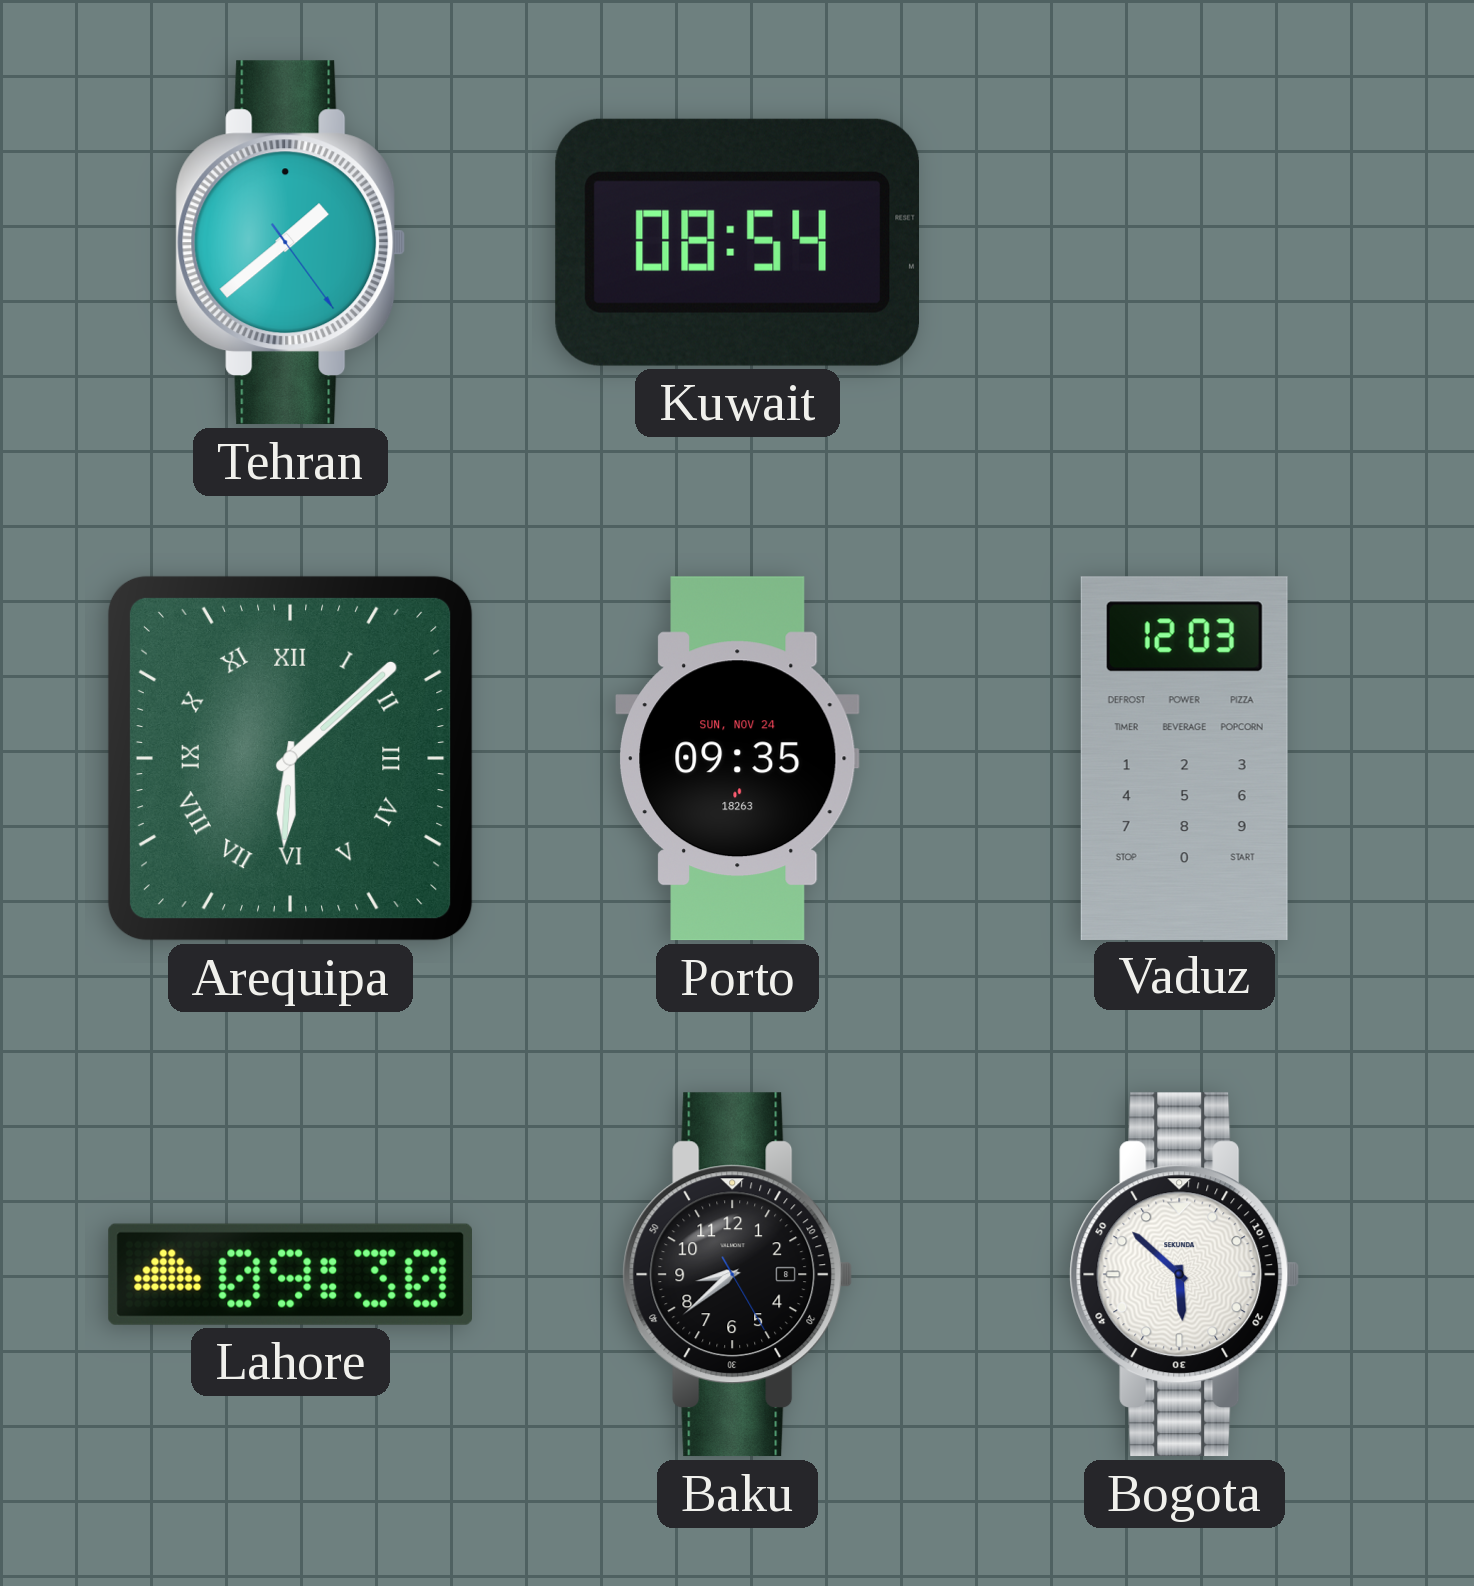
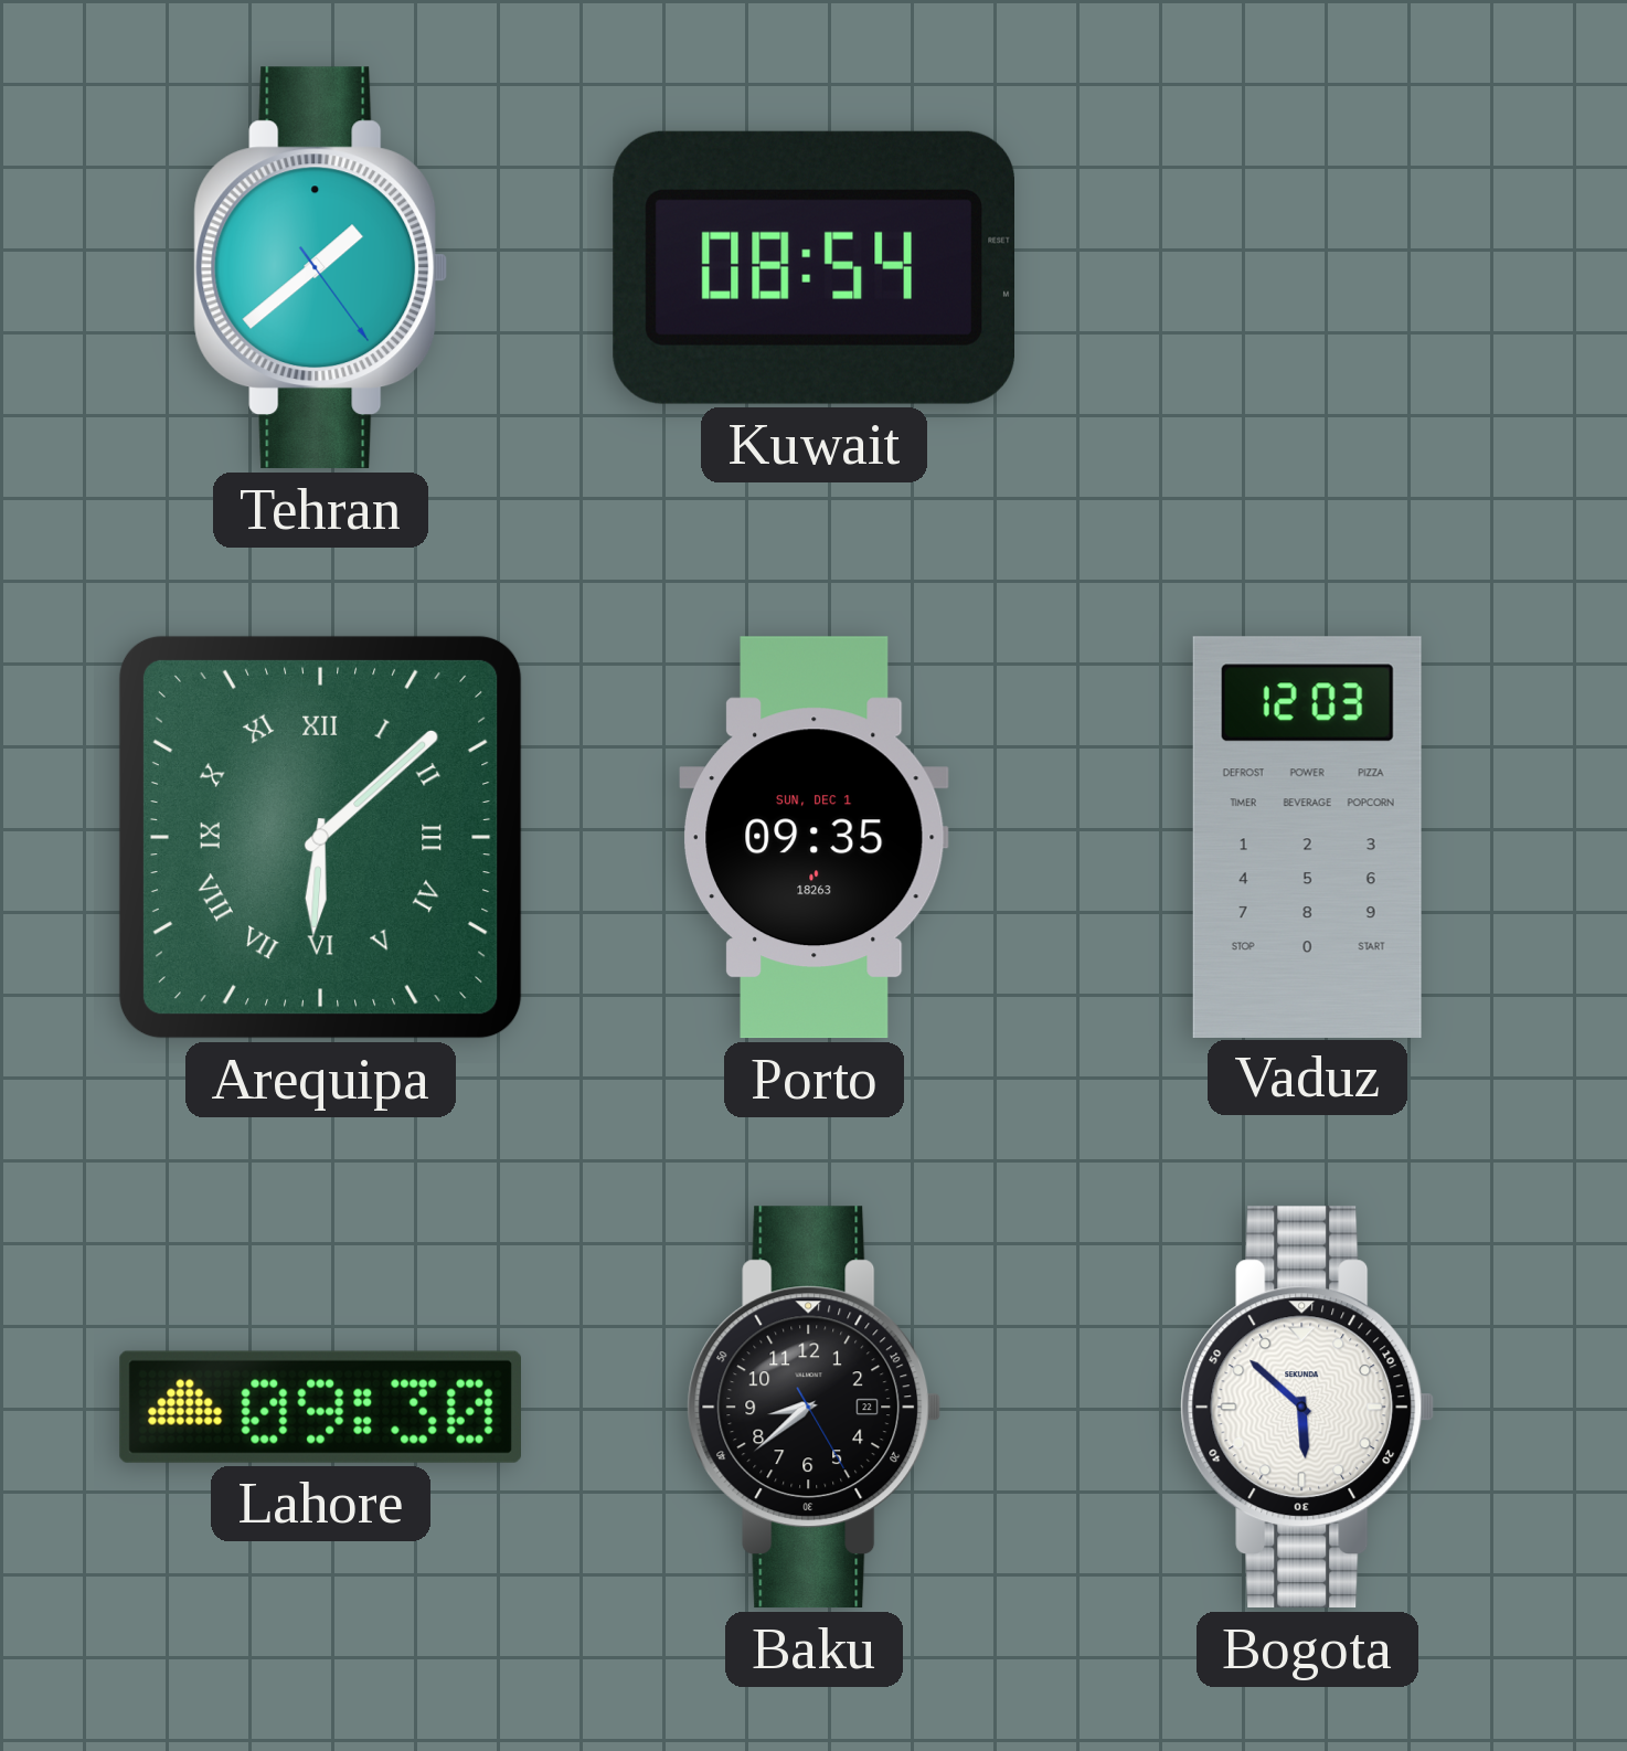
Porto date: SUN, NOV 24 -> SUN, DEC 1 (813, 838)
Baku date: 8 -> 22 (815, 1408)
